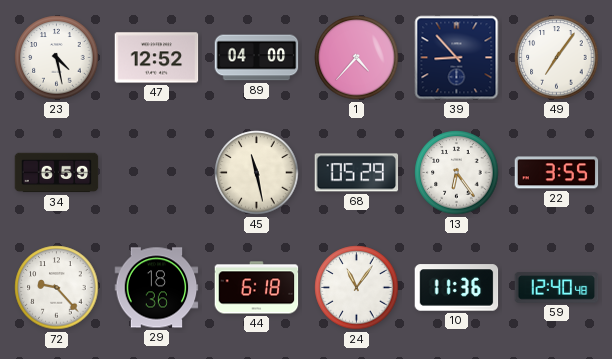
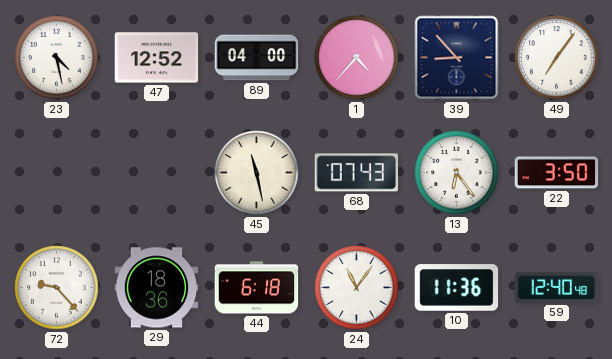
34: 6:59 -> none (57, 173)
68: 05:29 -> 07:43 (357, 173)
22: 3:55 -> 3:50 (557, 173)
